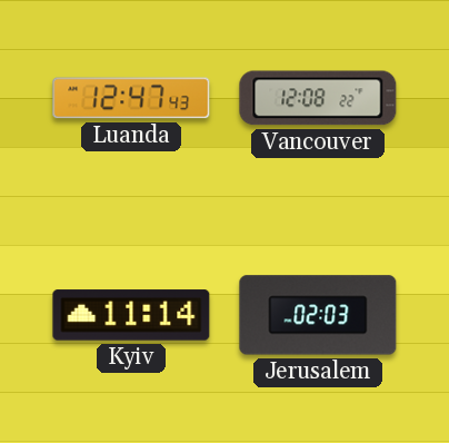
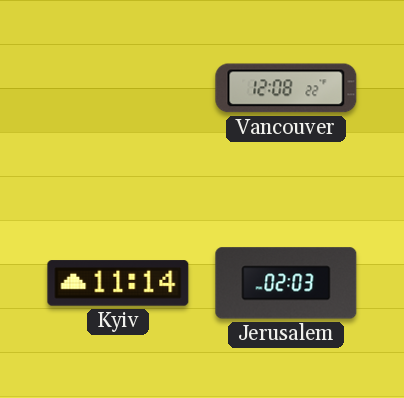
Luanda: 12:47 -> none (131, 98)
